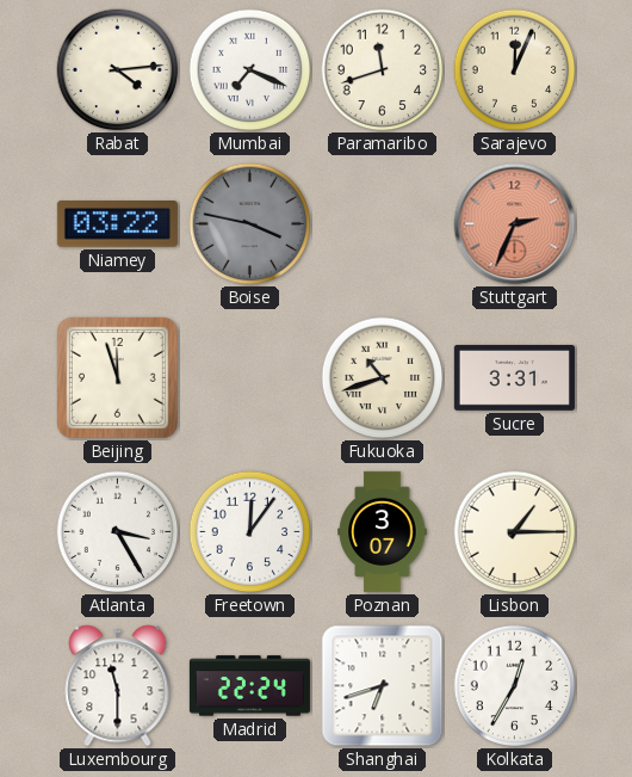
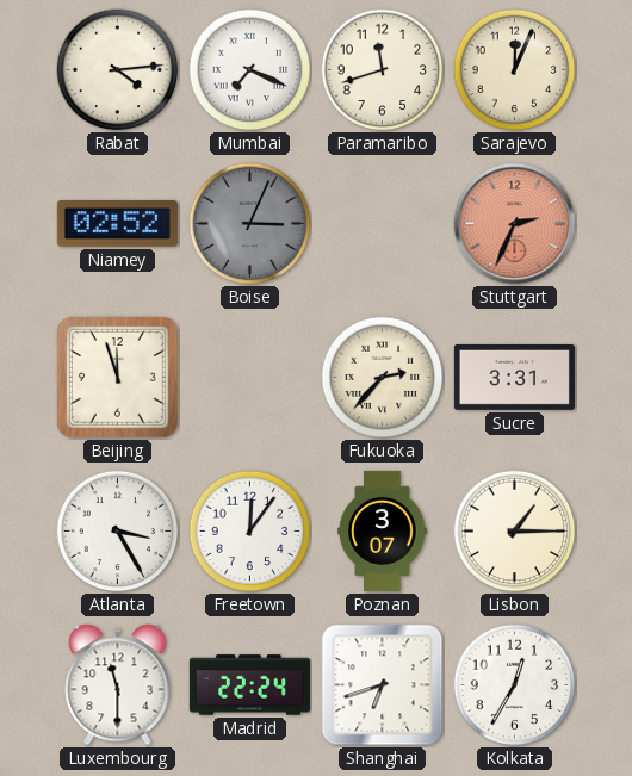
Niamey: 03:22 -> 02:52 (117, 224)
Boise: 3:47 -> 3:04 (250, 224)
Fukuoka: 10:42 -> 2:37 (383, 378)
